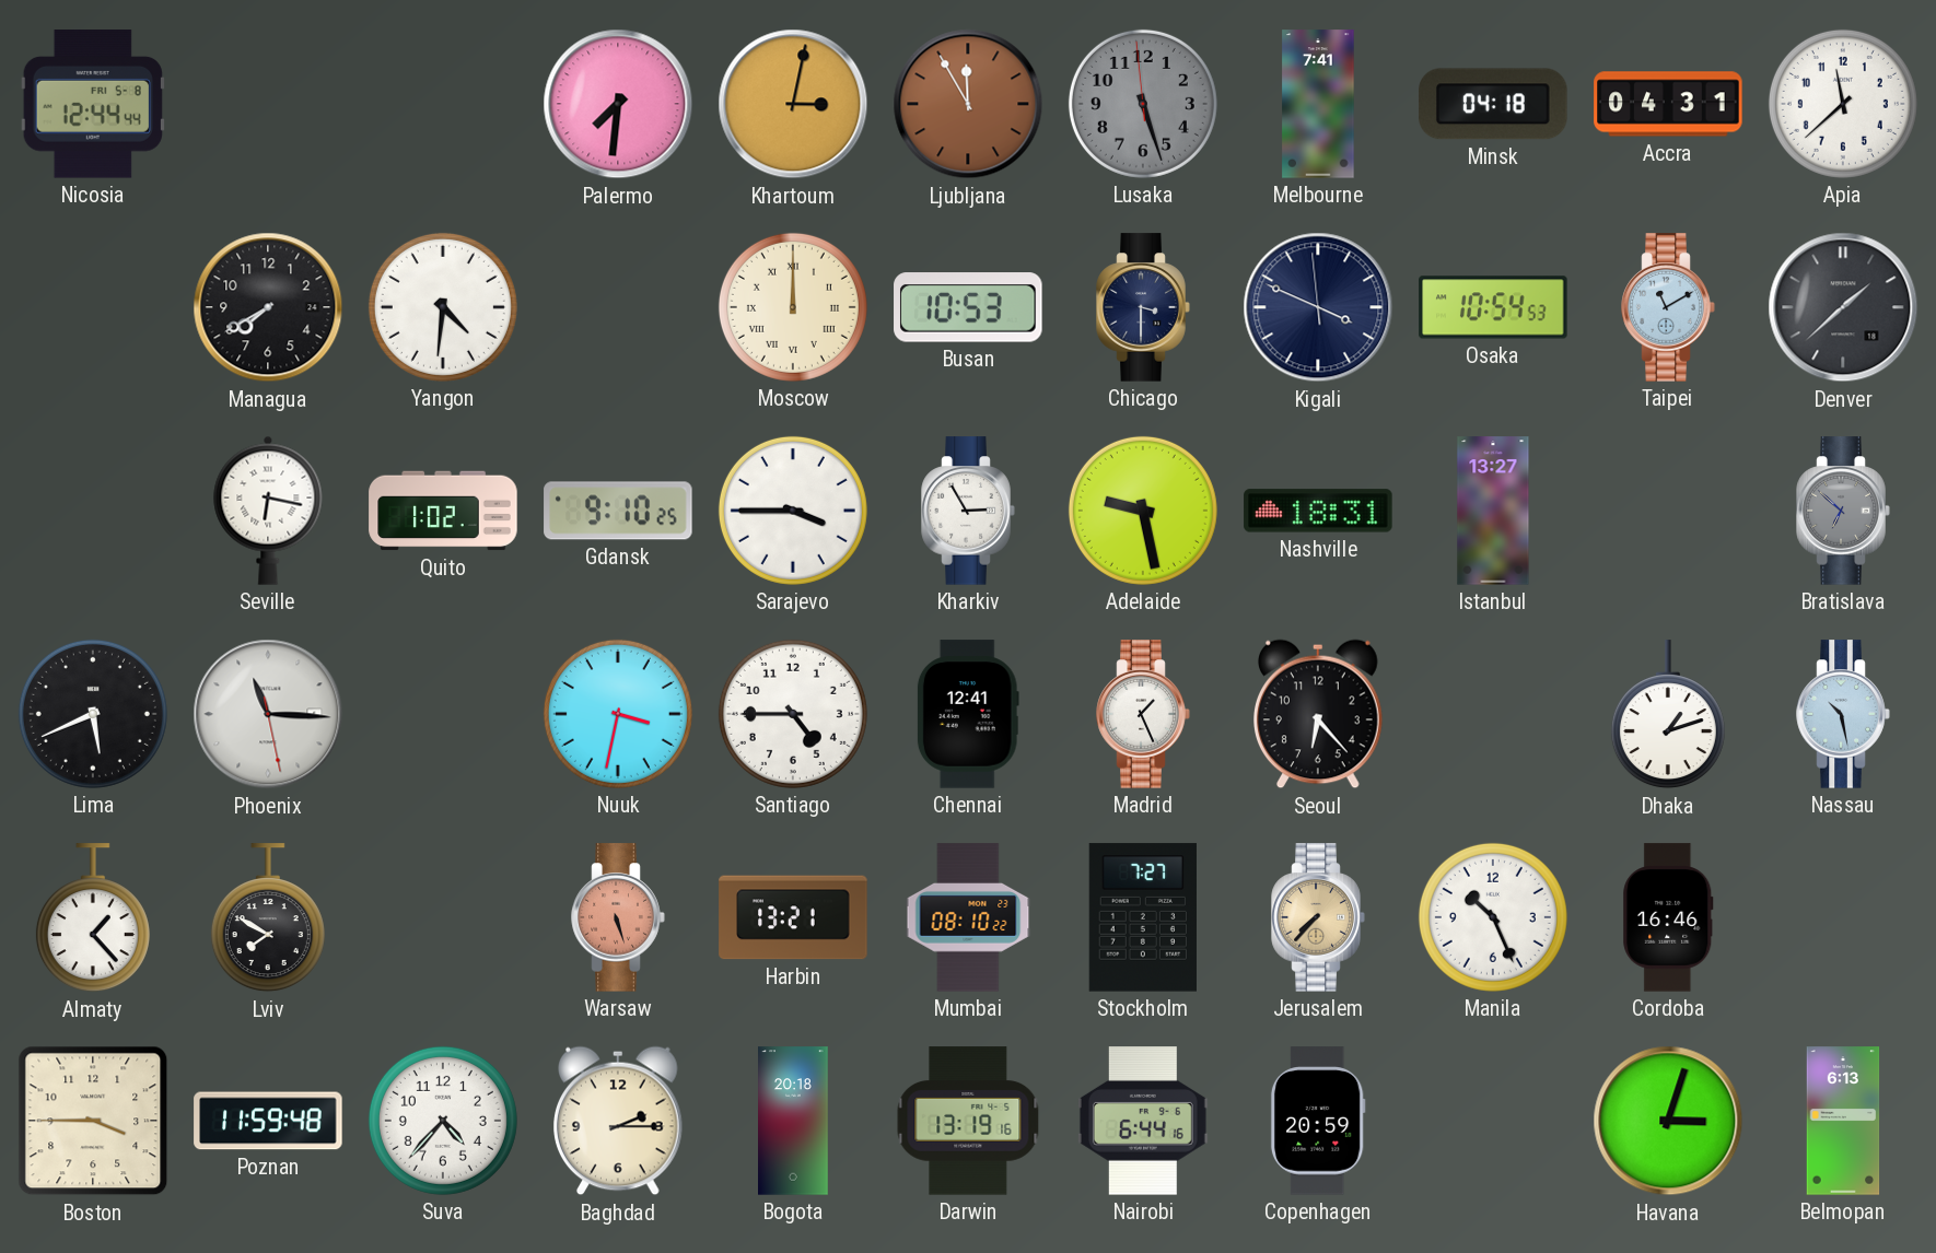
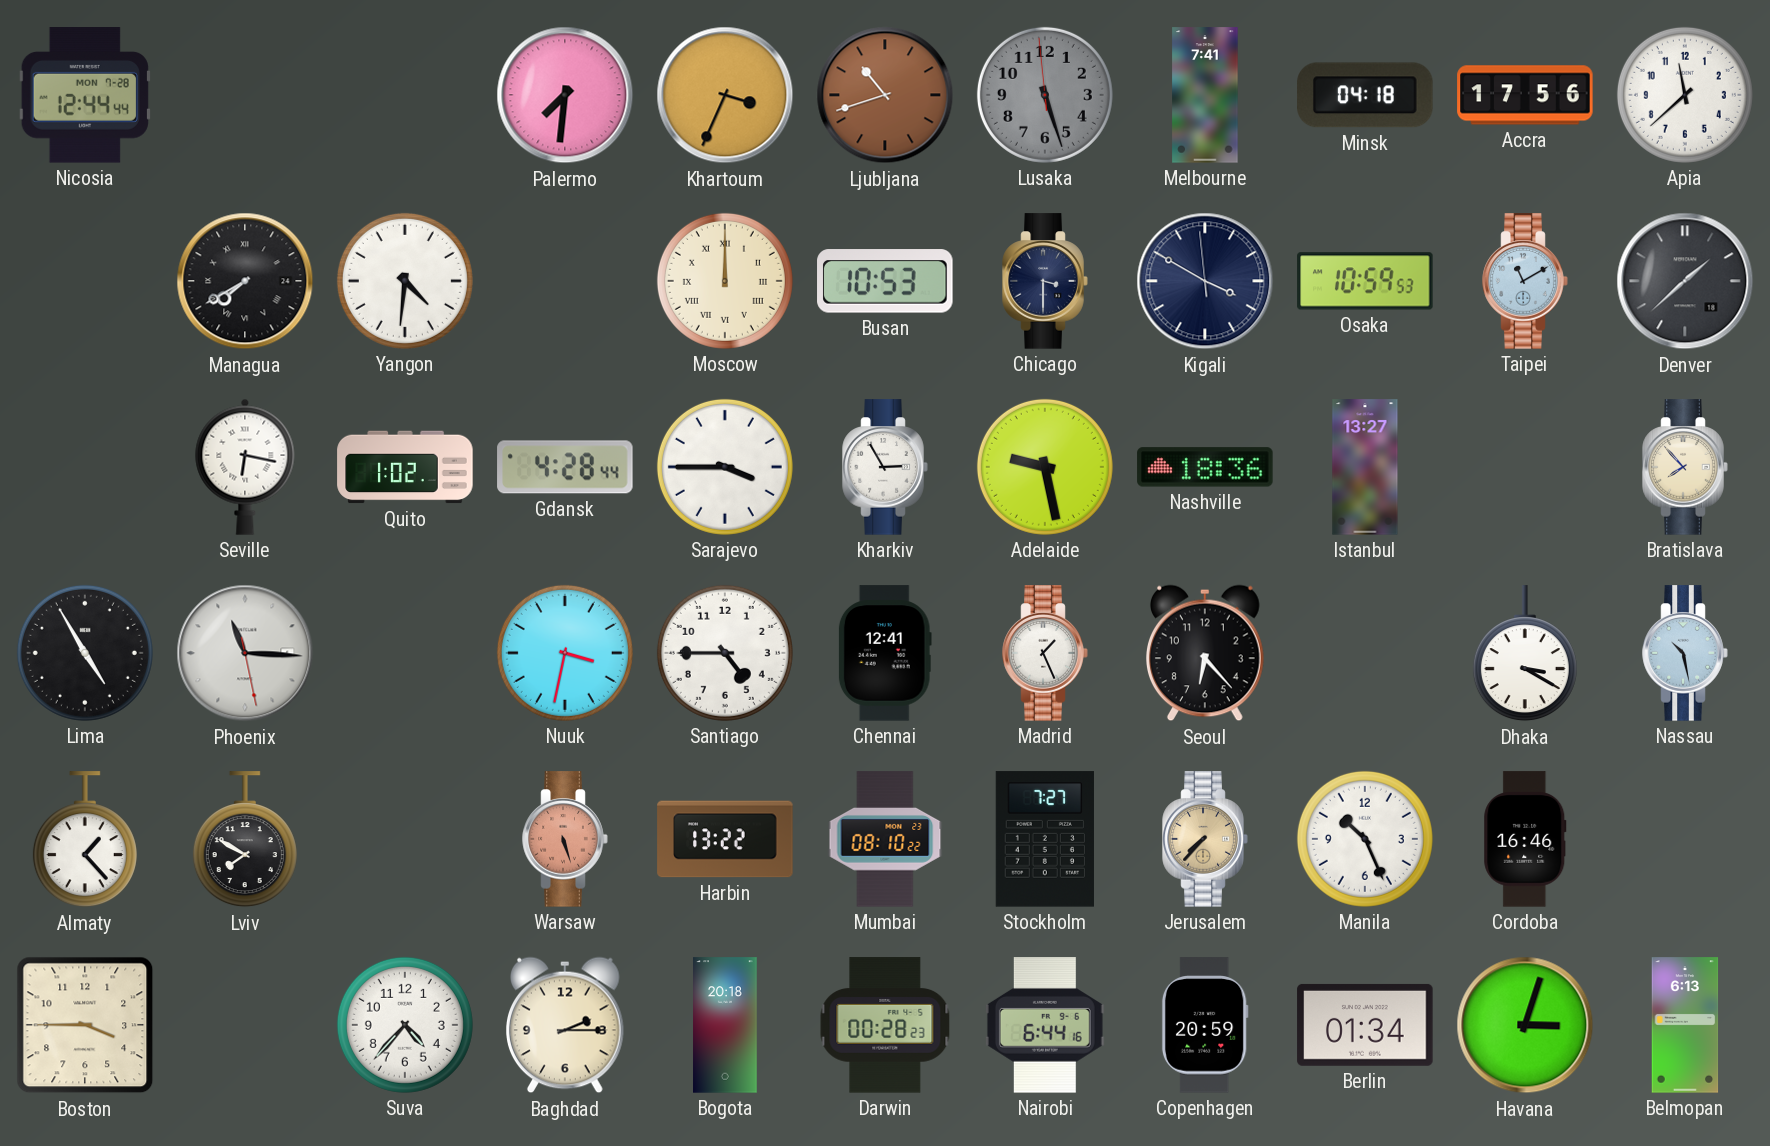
Nicosia date: FRI 5-8 -> MON 7-28 (85, 95)
Khartoum: 3:02 -> 3:34 (725, 95)
Ljubljana: 11:55 -> 10:42 (885, 95)
Accra: 04:31 -> 17:56 (1525, 95)
Managua numerals: Arabic -> Roman (245, 281)
Kigali: 3:48 -> 3:49 (1205, 281)
Osaka: 10:54 -> 10:59 (1365, 281)
Gdansk: 9:10 -> 4:28 (565, 467)
Nashville: 18:31 -> 18:36 (1205, 467)
Bratislava: 6:52 -> 7:53 (1685, 467)
Bratislava dial: grey -> cream (1685, 467)
Lima: 5:41 -> 4:55 (85, 653)
Dhaka: 1:12 -> 3:20 (1525, 654)
Harbin: 13:21 -> 13:22 (725, 839)
Poznan: 11:59 -> none (268, 1121)
Darwin: 13:19 -> 00:28 (885, 1025)
Berlin: none -> 01:34 (1365, 1025)
